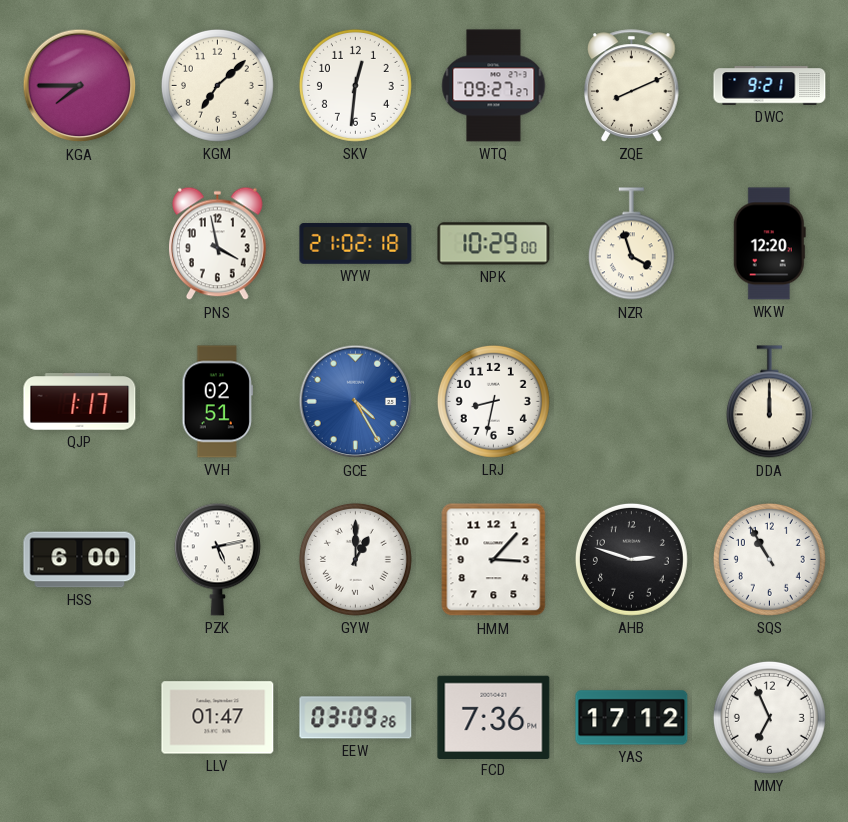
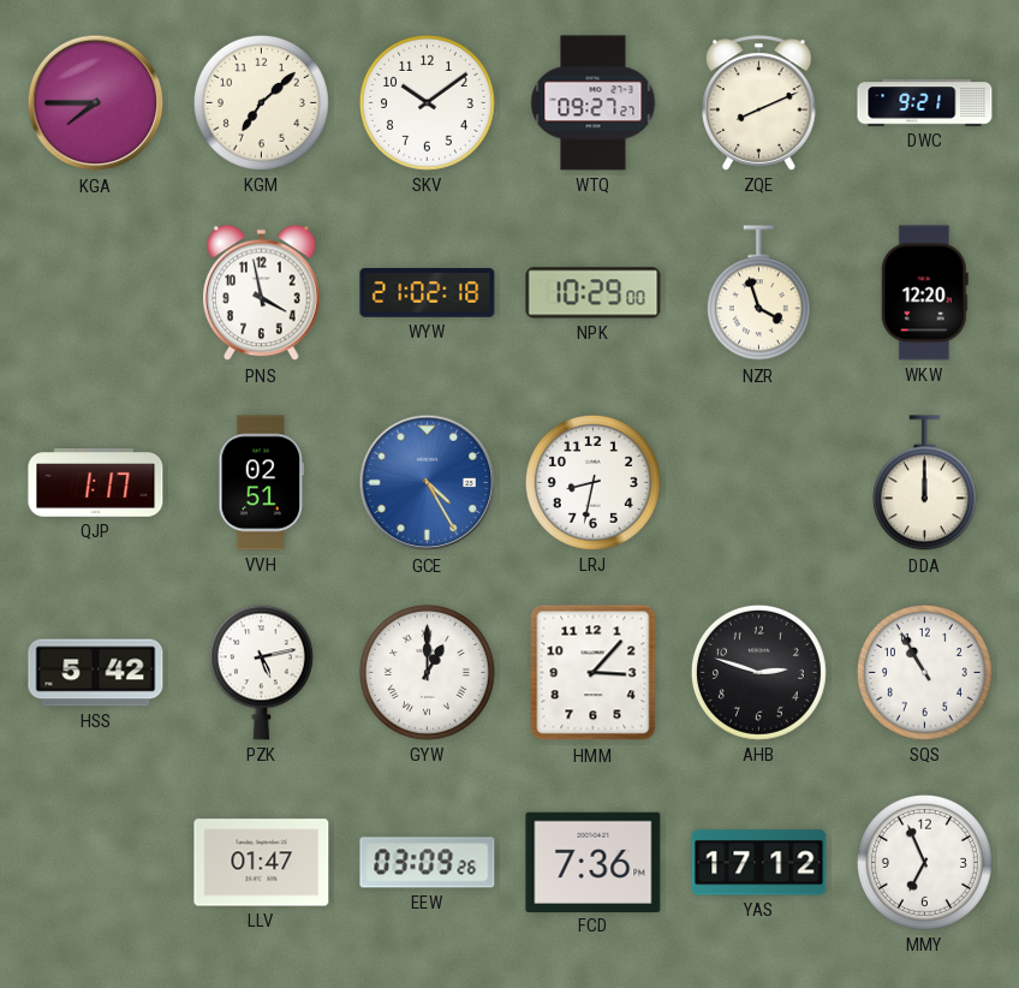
SKV: 12:31 -> 10:09 (427, 102)
HSS: 6:00 -> 5:42 (96, 673)
